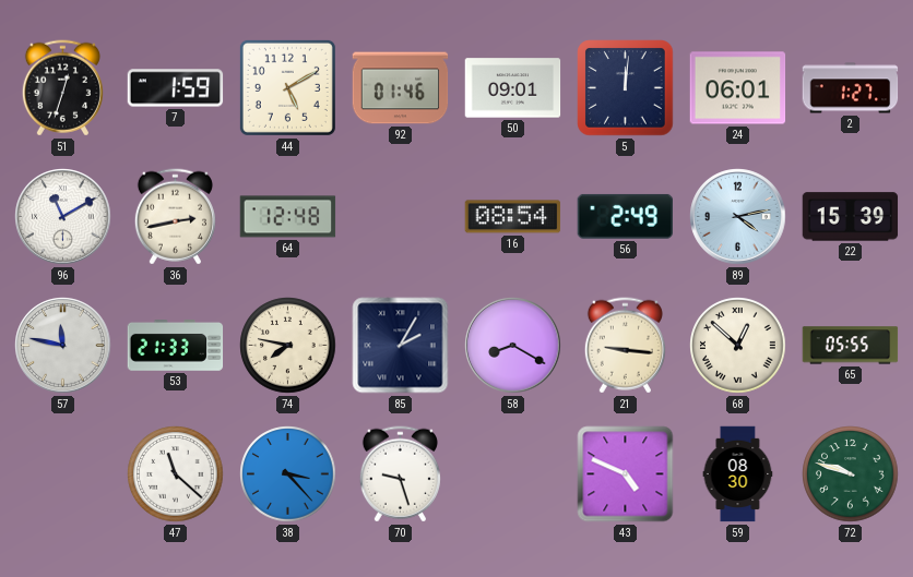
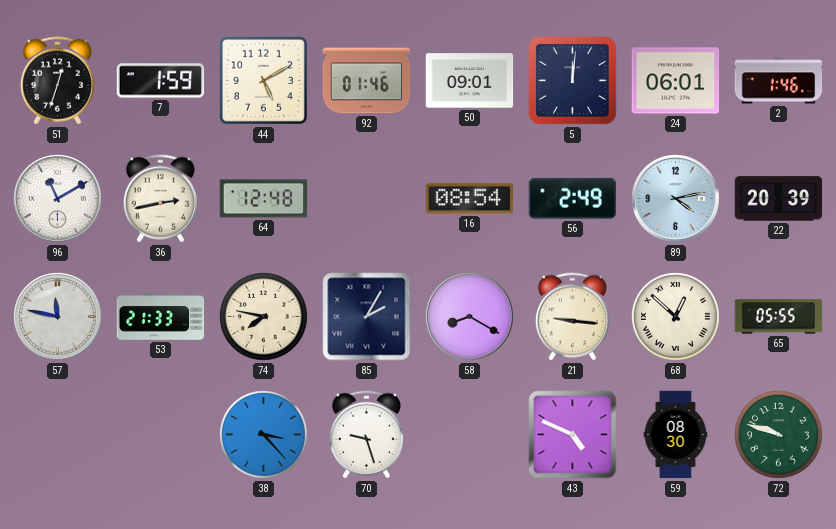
2: 1:27 -> 1:46 (779, 81)
22: 15:39 -> 20:39 (779, 199)
47: 11:22 -> none (176, 474)
